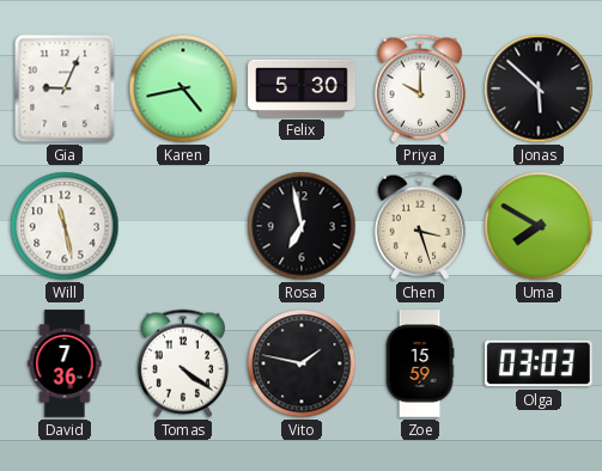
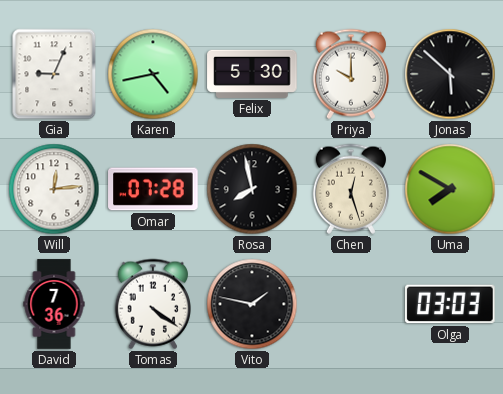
Will: 11:28 -> 12:14 (54, 189)
Omar: none -> 07:28 (153, 189)
Rosa: 6:58 -> 7:58 (252, 189)
Chen: 3:27 -> 12:27 (351, 189)
Zoe: 15:59 -> none (420, 363)
